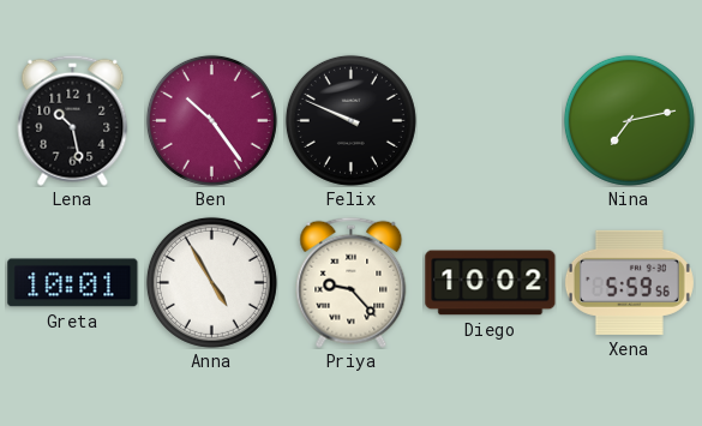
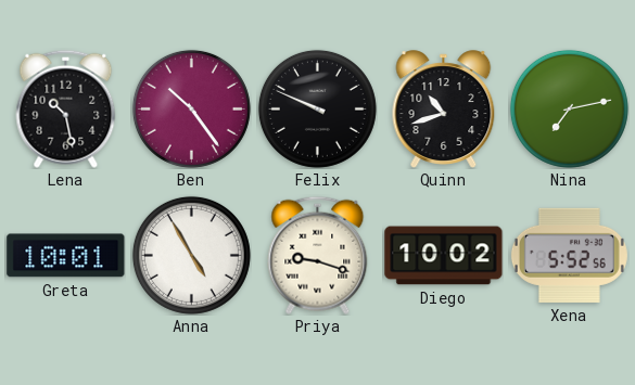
Quinn: none -> 10:42 (444, 110)
Priya: 9:23 -> 9:18 (318, 255)
Xena: 5:59 -> 5:52 (569, 255)
